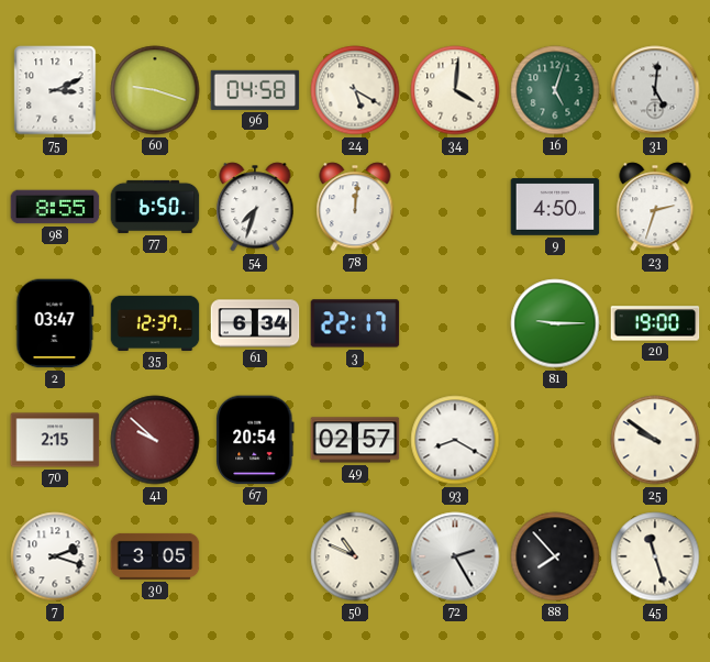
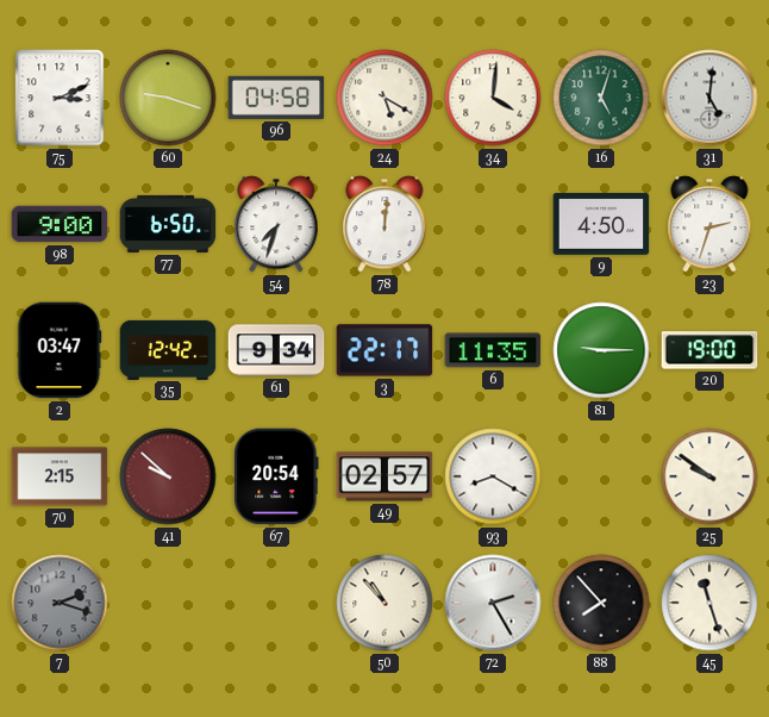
98: 8:55 -> 9:00 (60, 224)
35: 12:37 -> 12:42 (168, 349)
61: 6:34 -> 9:34 (276, 350)
6: none -> 11:35 (493, 350)
7 dial: white -> grey (60, 603)
30: 3:05 -> none (155, 556)
50: 10:49 -> 10:53 (384, 603)
